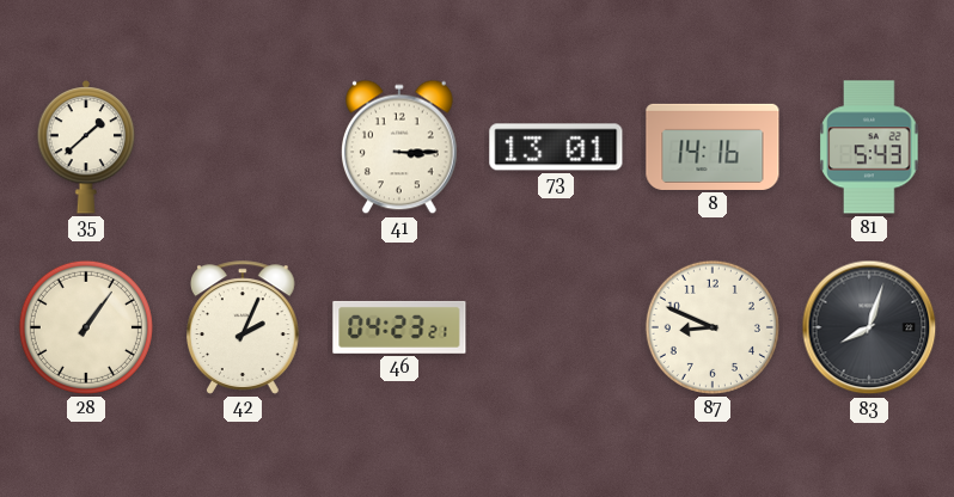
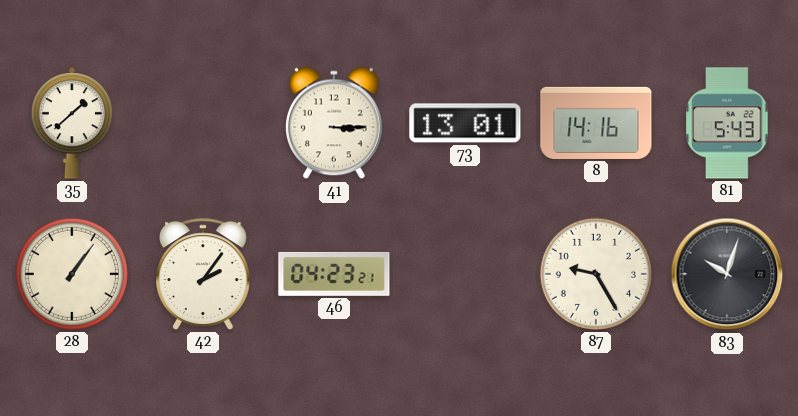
42: 2:04 -> 2:06 (204, 274)
87: 8:49 -> 9:25 (596, 274)
83: 8:03 -> 10:03 (727, 274)
